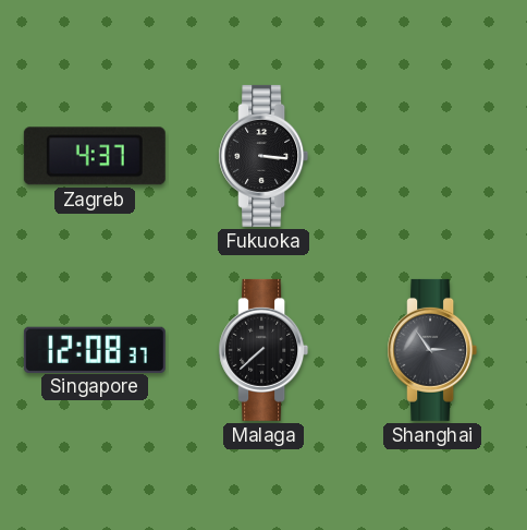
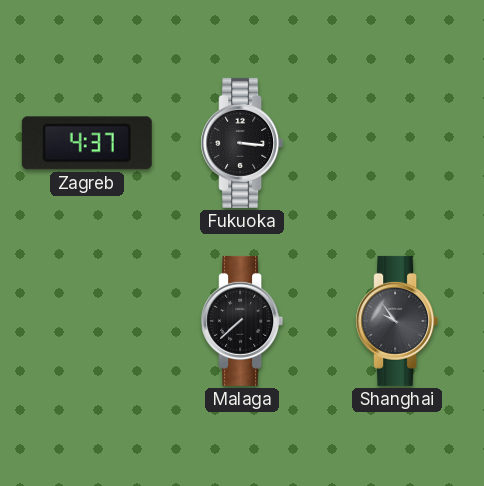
Singapore: 12:08 -> none (95, 349)
Shanghai: 2:54 -> 9:54 (397, 321)
